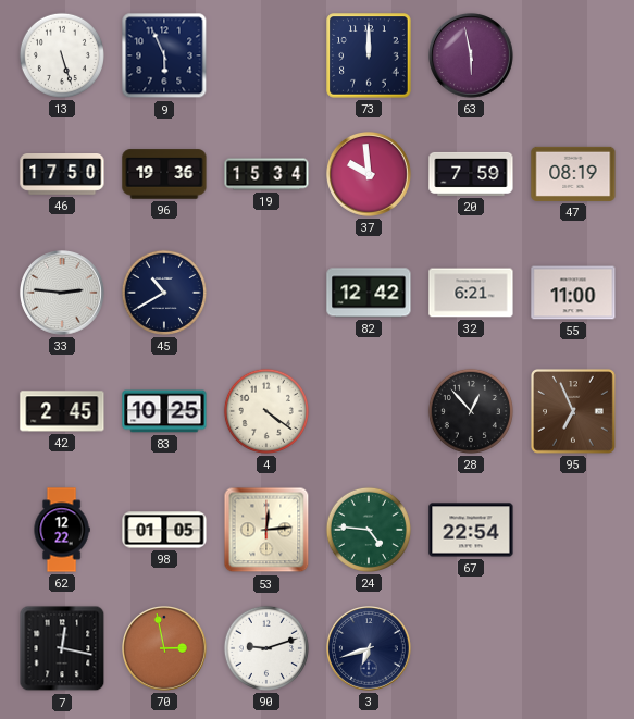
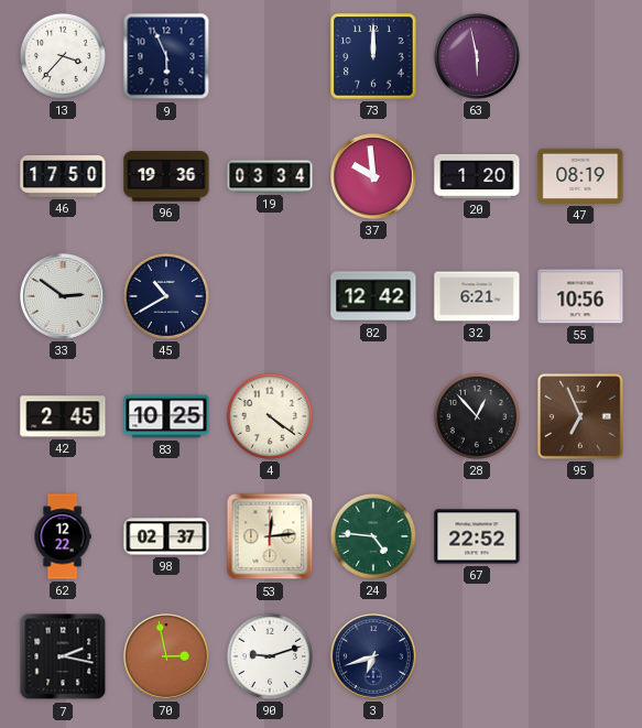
13: 5:27 -> 3:37 (63, 56)
19: 15:34 -> 03:34 (270, 176)
20: 7:59 -> 1:20 (477, 176)
33: 2:46 -> 2:51 (64, 297)
55: 11:00 -> 10:56 (580, 296)
98: 01:05 -> 02:37 (166, 536)
67: 22:54 -> 22:52 (477, 536)
7: 12:17 -> 2:17 (63, 656)
